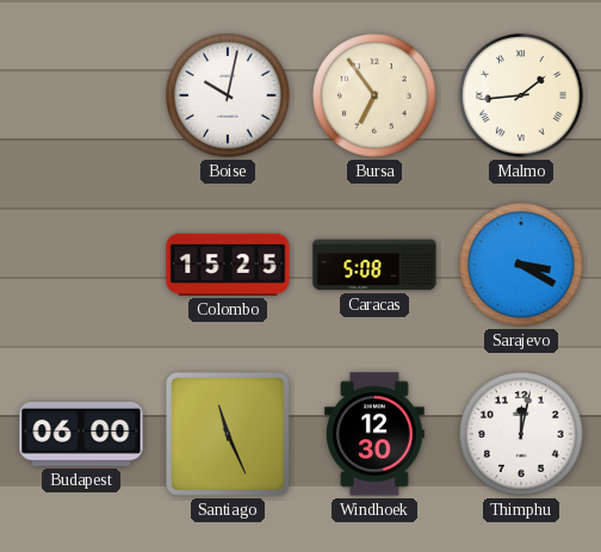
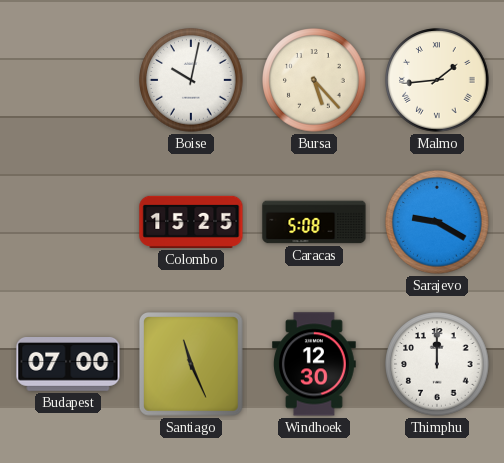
Bursa: 6:54 -> 5:23 (314, 80)
Sarajevo: 3:20 -> 9:20 (437, 222)
Budapest: 06:00 -> 07:00 (68, 365)
Thimphu: 12:02 -> 12:00 (437, 364)
